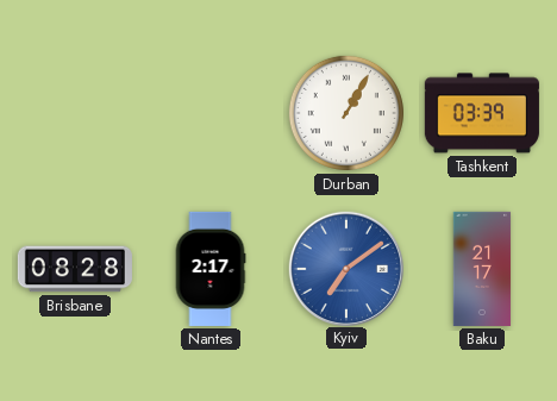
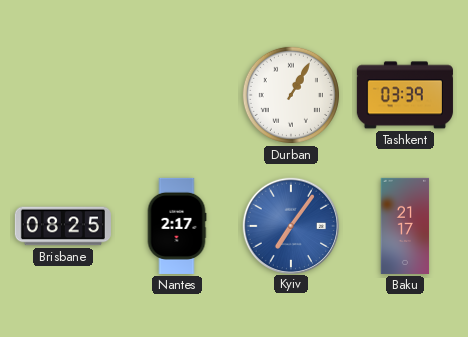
Brisbane: 08:28 -> 08:25 (63, 226)
Kyiv: 7:09 -> 7:06 (290, 225)
